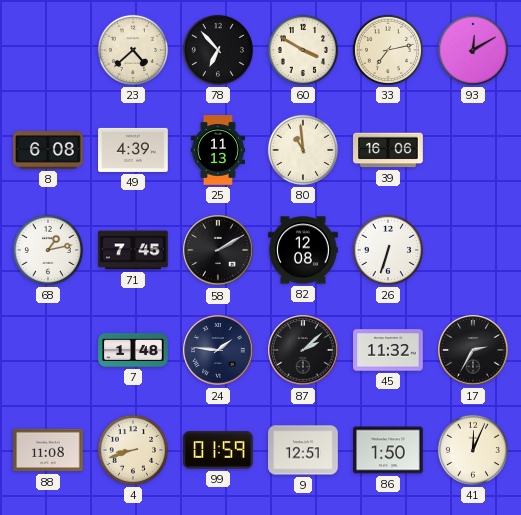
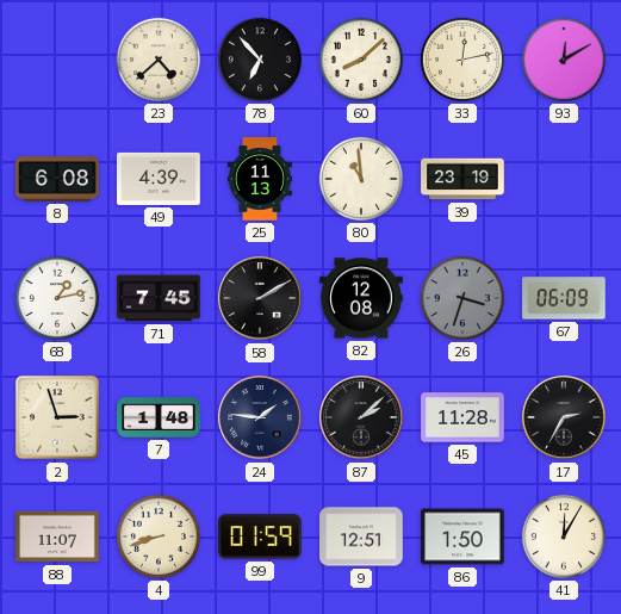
60: 3:50 -> 8:08 (361, 60)
33: 7:13 -> 12:13 (462, 60)
39: 16:06 -> 23:19 (462, 179)
26: 6:33 -> 3:33 (462, 298)
26 dial: white -> grey (462, 298)
67: none -> 06:09 (564, 298)
2: none -> 2:57 (57, 417)
45: 11:32 -> 11:28 (462, 417)
88: 11:08 -> 11:07 (57, 537)
41: 12:04 -> 12:05 (564, 537)
